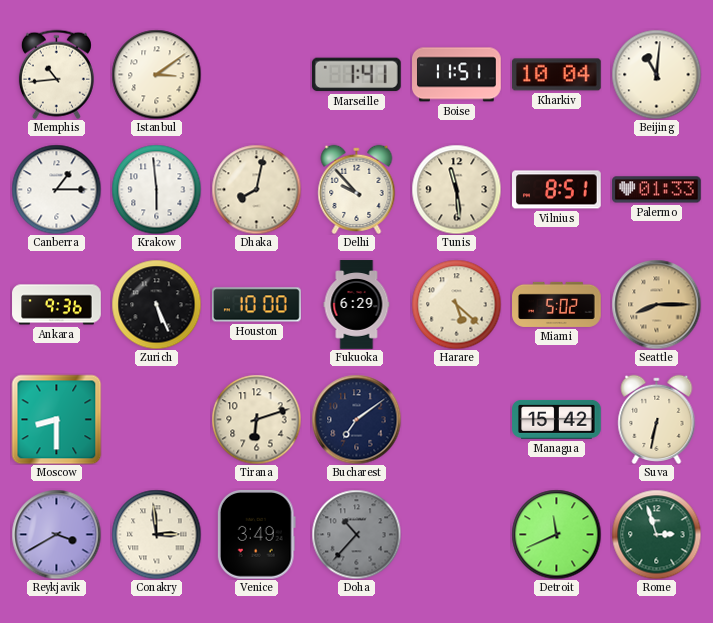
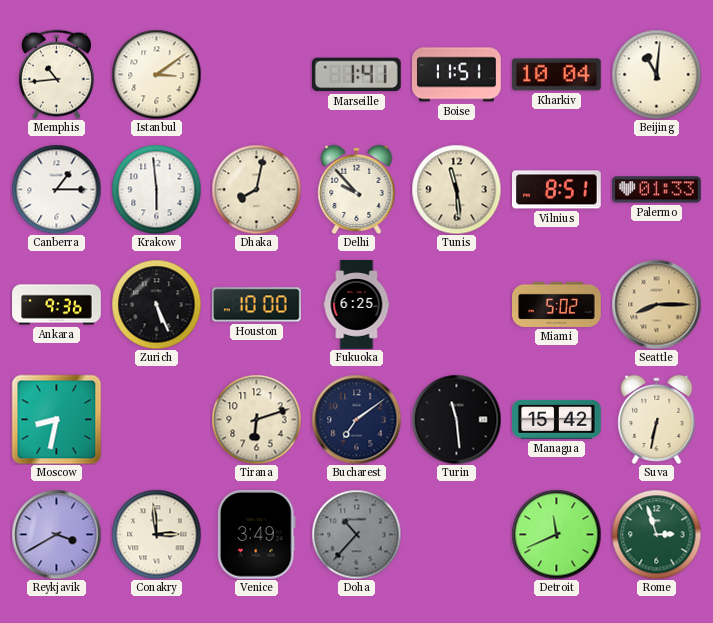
Fukuoka: 6:29 -> 6:25 (357, 305)
Harare: 5:22 -> none (456, 304)
Moscow: 8:30 -> 8:32 (56, 419)
Turin: none -> 11:29 (456, 419)
